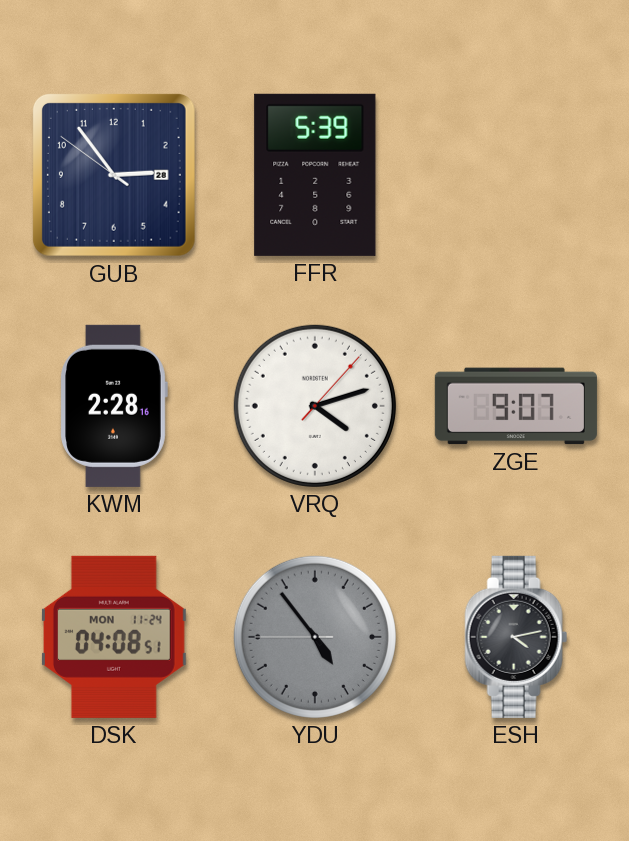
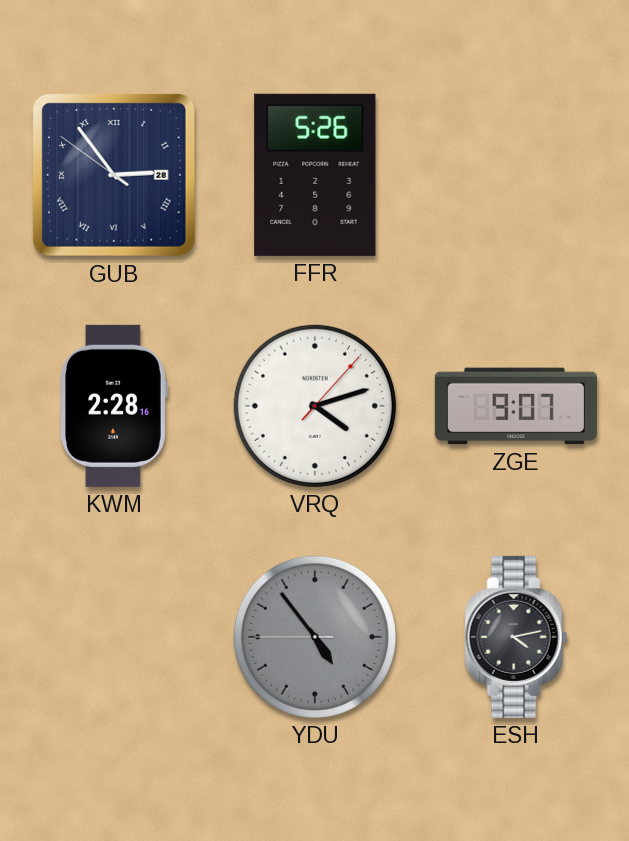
GUB numerals: Arabic -> Roman (114, 175)
FFR: 5:39 -> 5:26 (315, 175)
DSK: 04:08 -> none (114, 637)
